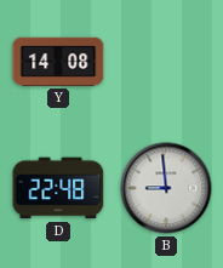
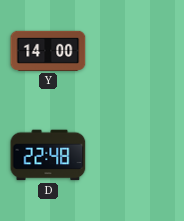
Y: 14:08 -> 14:00 (48, 51)
B: 8:59 -> none (166, 188)
